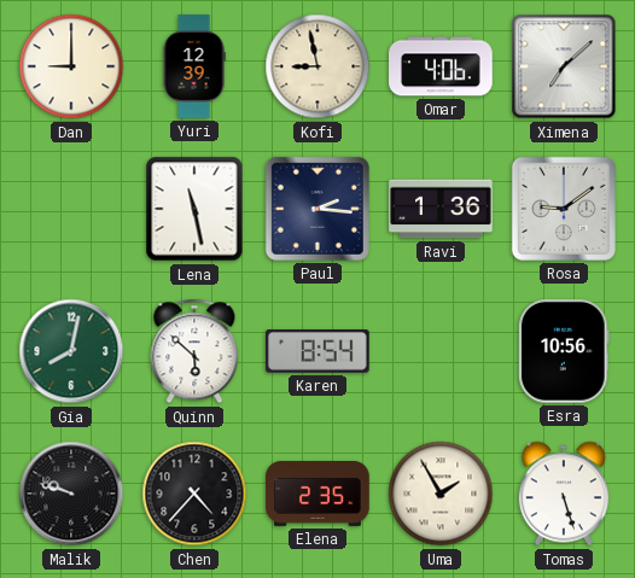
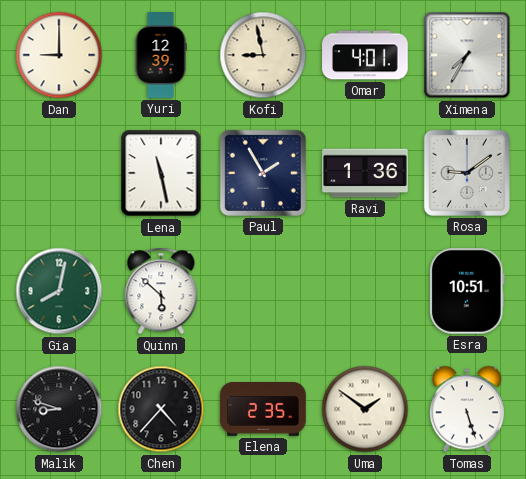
Omar: 4:06 -> 4:01 (365, 55)
Ximena: 7:08 -> 7:35 (467, 55)
Paul: 2:16 -> 1:55 (263, 173)
Karen: 8:54 -> none (319, 352)
Esra: 10:56 -> 10:51 (467, 291)
Malik: 9:48 -> 8:48 (59, 409)
Uma: 1:55 -> 1:51 (365, 409)
